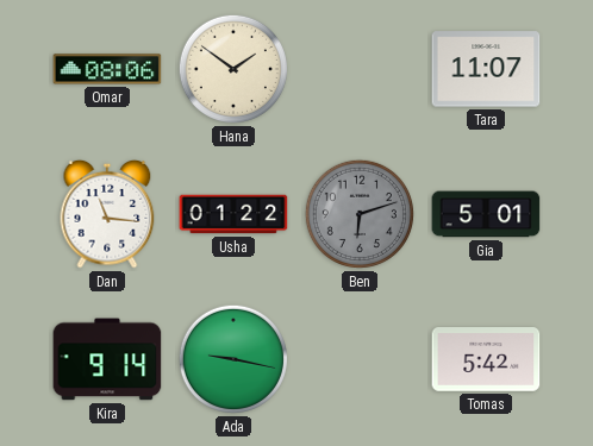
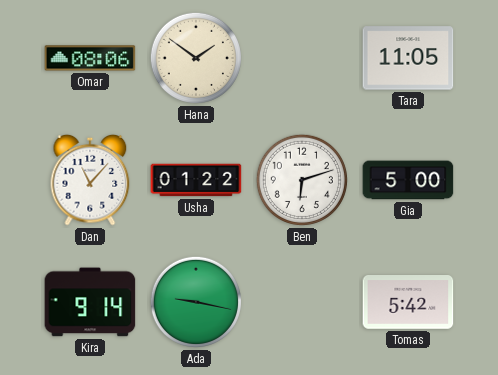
Tara: 11:07 -> 11:05 (408, 58)
Dan: 11:16 -> 11:07 (90, 180)
Ben dial: grey -> white (302, 180)
Gia: 5:01 -> 5:00 (408, 180)
